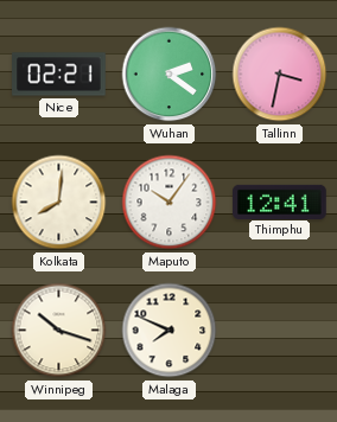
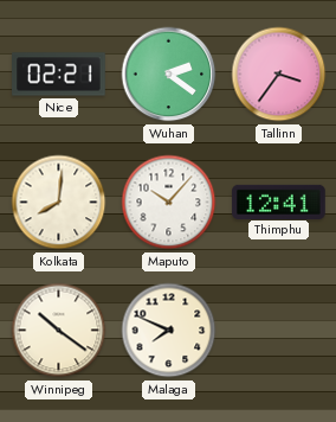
Tallinn: 3:32 -> 3:36 (279, 75)
Maputo: 10:06 -> 10:07 (169, 203)
Winnipeg: 10:18 -> 10:21 (59, 331)
